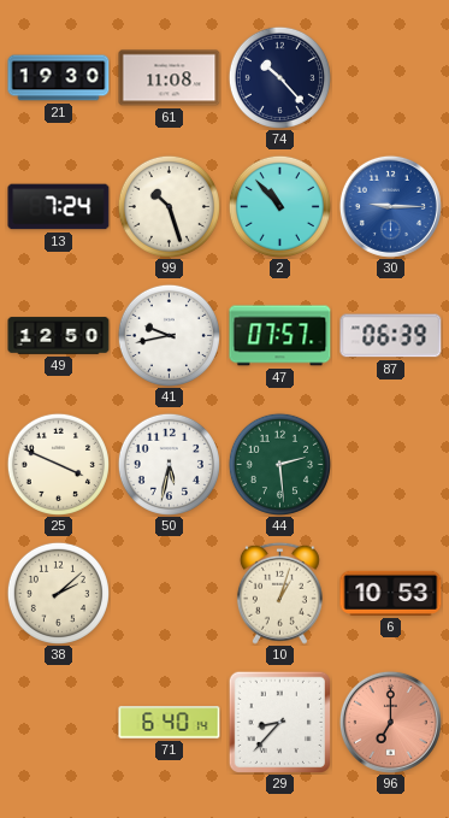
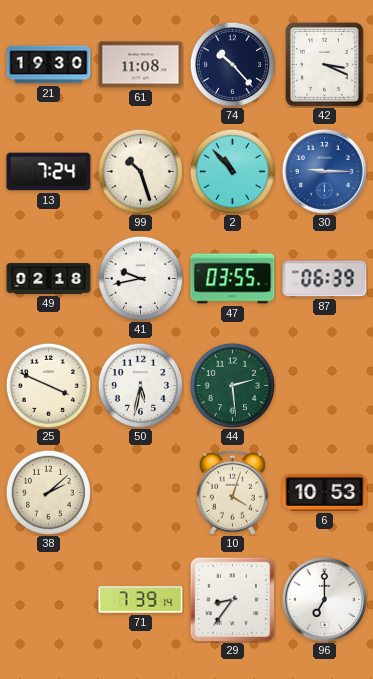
42: none -> 3:19 (325, 65)
49: 12:50 -> 02:18 (49, 279)
47: 07:57 -> 03:55 (233, 279)
10: 1:03 -> 4:03 (232, 492)
71: 6:40 -> 7:39 (141, 600)
29: 8:37 -> 8:36 (232, 599)
96 dial: salmon -> white (324, 599)
